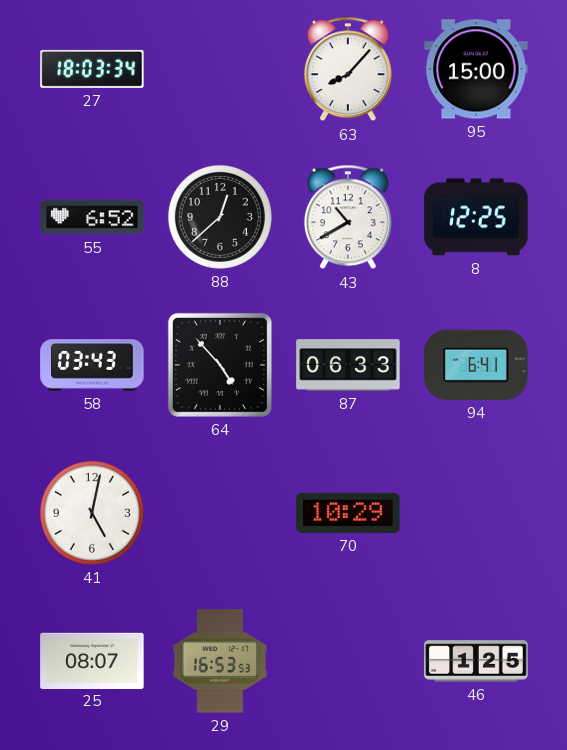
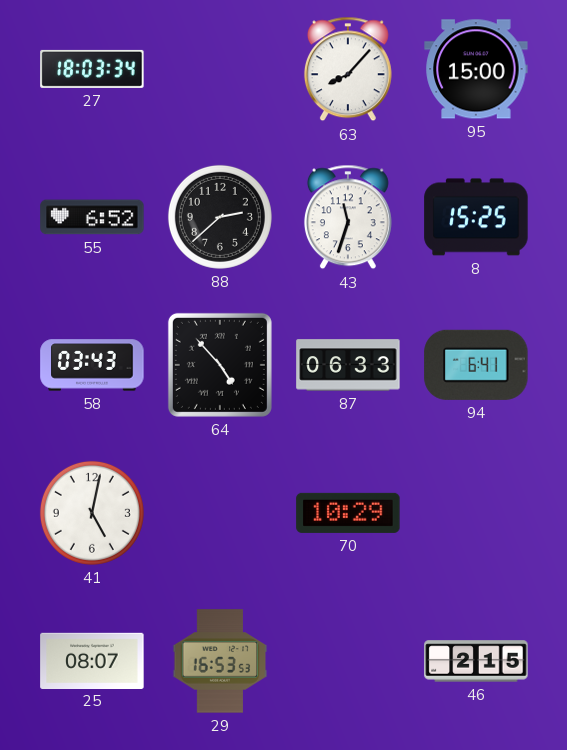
88: 12:38 -> 2:38 (220, 217)
43: 10:40 -> 11:33 (348, 217)
8: 12:25 -> 15:25 (476, 217)
46: 1:25 -> 2:15 (476, 661)
